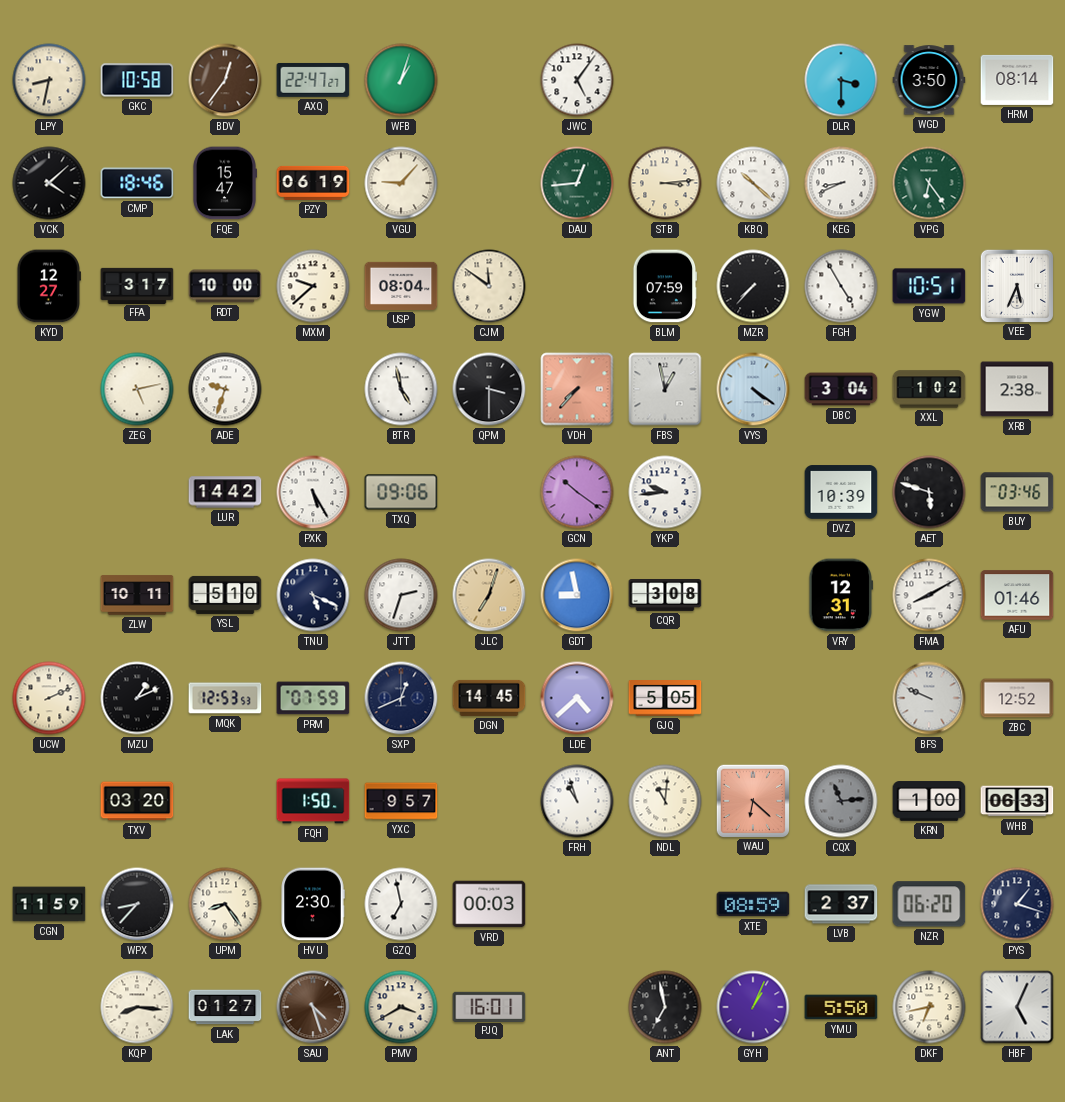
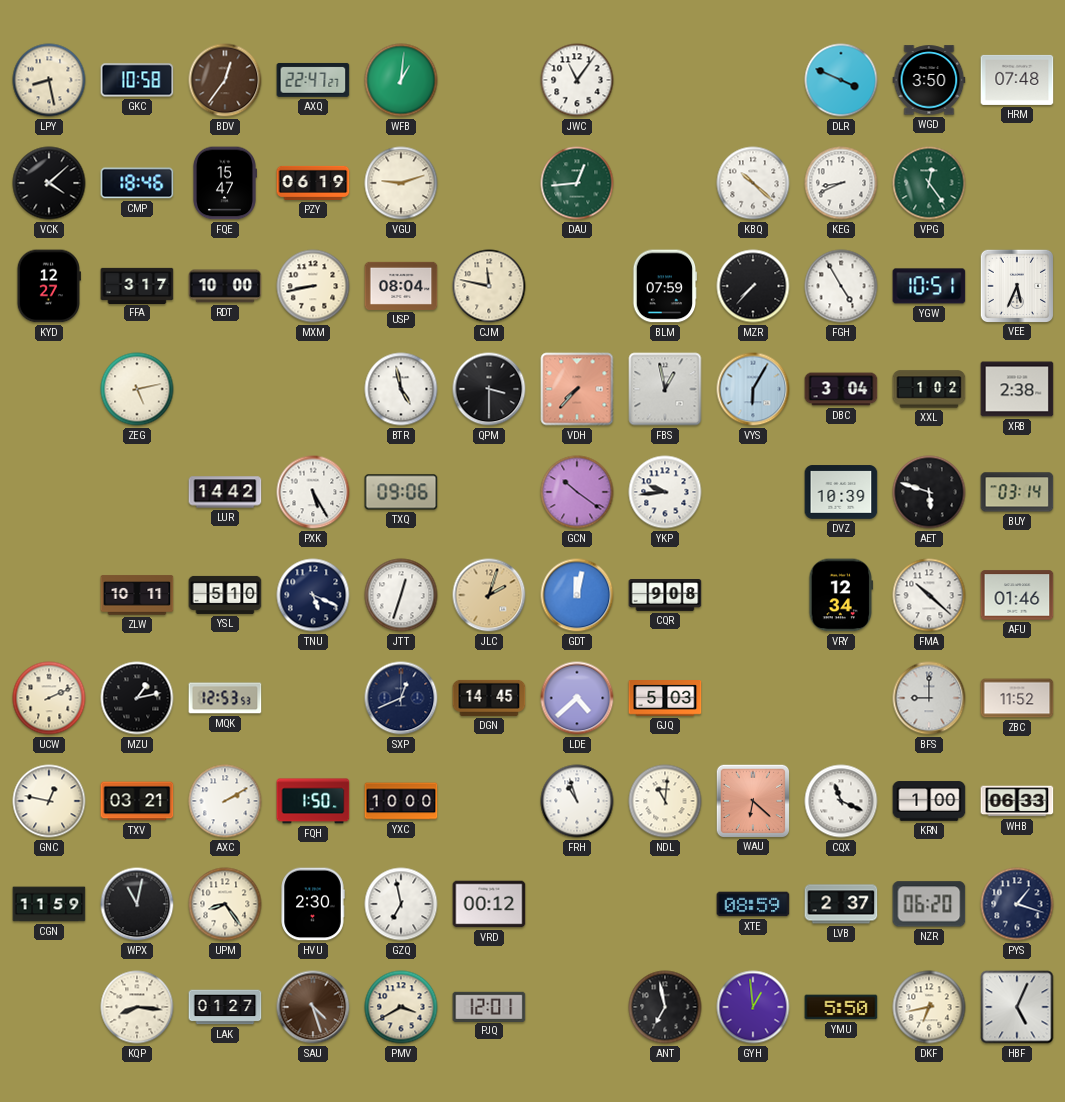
LPY: 8:32 -> 8:28 (49, 80)
WFB: 1:03 -> 1:01 (401, 80)
JWC: 5:06 -> 11:06 (577, 80)
DLR: 3:30 -> 3:49 (841, 80)
HRM: 08:14 -> 07:48 (1017, 80)
VGU: 9:07 -> 9:12 (401, 183)
STB: 3:14 -> none (665, 183)
VPG: 6:24 -> 12:24 (929, 183)
MXM: 9:38 -> 8:43 (313, 286)
CJM: 11:51 -> 11:47 (489, 286)
ADE: 9:33 -> none (225, 389)
VYS: 4:21 -> 6:05 (753, 389)
BUY: 03:46 -> 03:14 (1017, 492)
JTT: 2:33 -> 12:33 (401, 595)
JLC: 7:03 -> 2:03 (489, 595)
GDT: 8:58 -> 12:02 (577, 595)
CQR: 3:08 -> 9:08 (665, 596)
VRY: 12:31 -> 12:34 (841, 595)
FMA: 8:10 -> 10:22 (929, 595)
MZU: 1:11 -> 1:13 (137, 698)
PRM: 07:59 -> none (313, 698)
GJQ: 5:05 -> 5:03 (665, 699)
BFS: 9:49 -> 9:00 (929, 698)
ZBC: 12:52 -> 11:52 (1017, 698)
GNC: none -> 12:47 (49, 801)
TXV: 03:20 -> 03:21 (137, 801)
AXC: none -> 2:10 (225, 801)
YXC: 9:57 -> 10:00 (401, 801)
CQX: 11:14 -> 11:19 (841, 801)
CQX dial: grey -> white (841, 801)
WPX: 8:37 -> 11:02 (137, 904)
VRD: 00:03 -> 00:12 (489, 904)
PJQ: 16:01 -> 12:01 (489, 1006)
GYH: 1:04 -> 12:59 (753, 1007)
